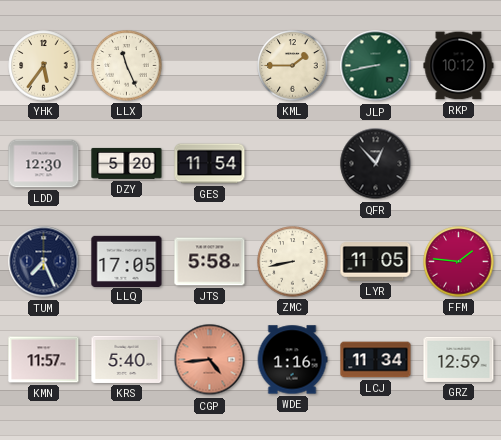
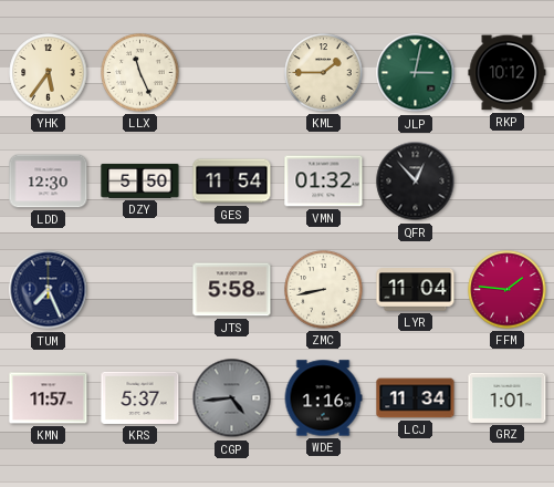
JLP: 8:43 -> 3:02 (416, 73)
DZY: 5:20 -> 5:50 (140, 180)
VMN: none -> 01:32 (324, 182)
LLQ: 17:05 -> none (127, 261)
LYR: 11:05 -> 11:04 (416, 290)
KRS: 5:40 -> 5:37 (140, 397)
CGP dial: salmon -> grey (232, 398)
GRZ: 12:59 -> 1:01 (508, 397)
